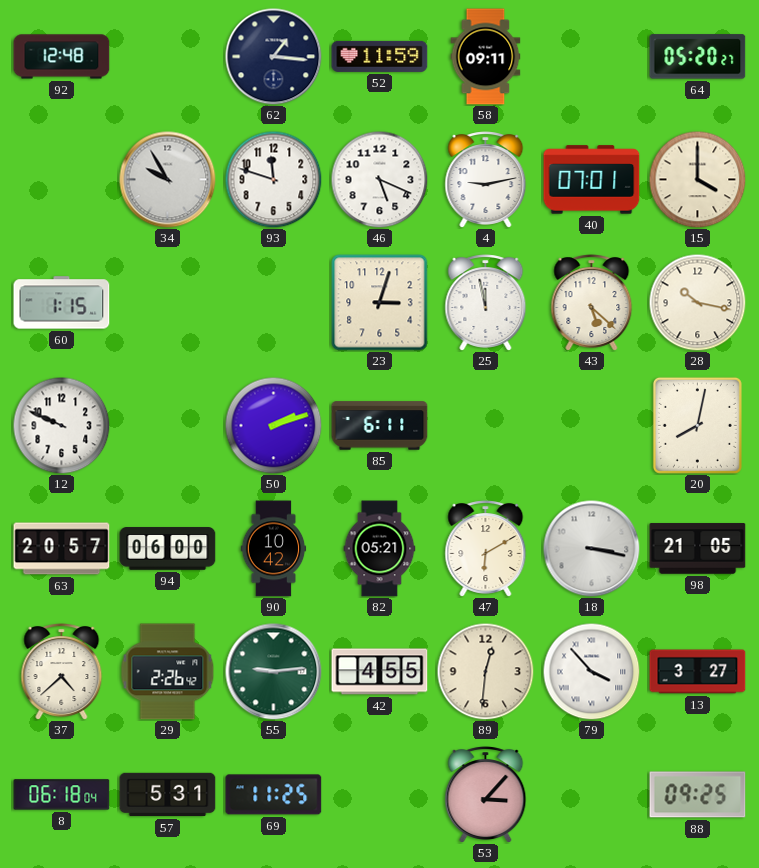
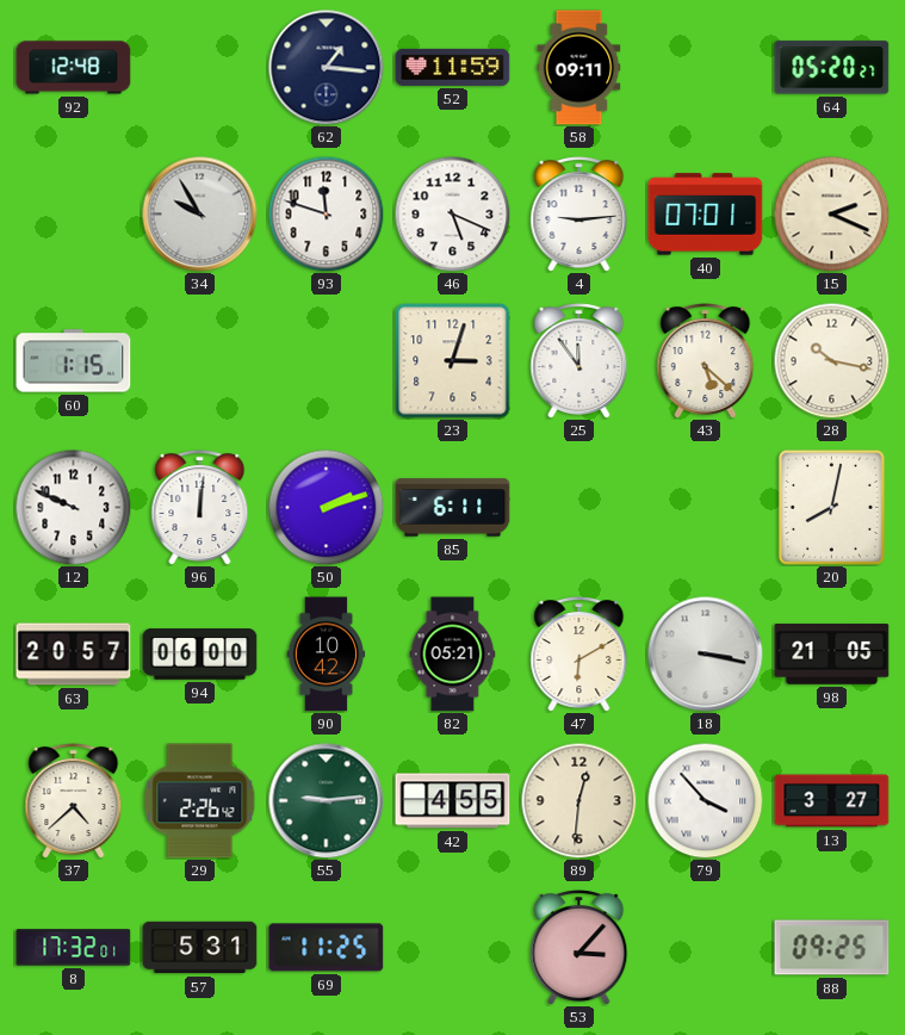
4: 9:13 -> 9:14 (579, 215)
15: 4:00 -> 2:19 (831, 213)
25: 11:58 -> 11:54 (579, 361)
96: none -> 12:01 (200, 508)
8: 06:18 -> 17:32 (74, 948)
